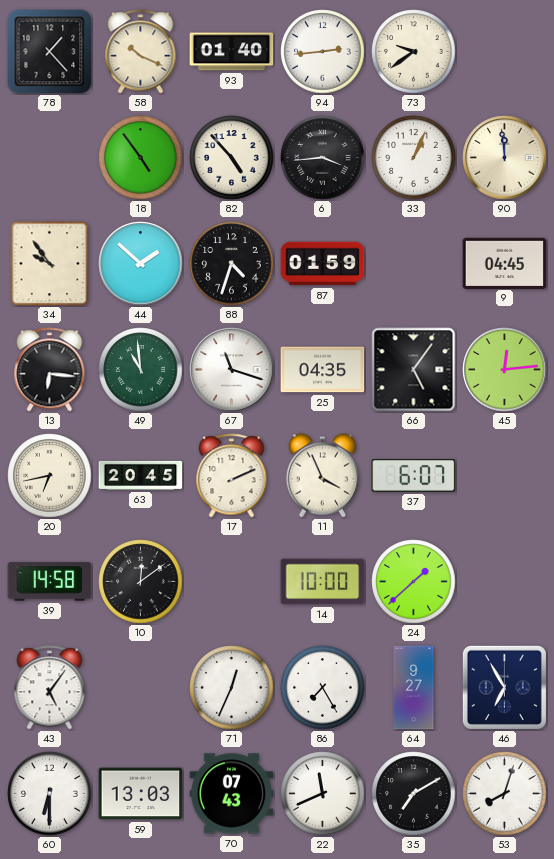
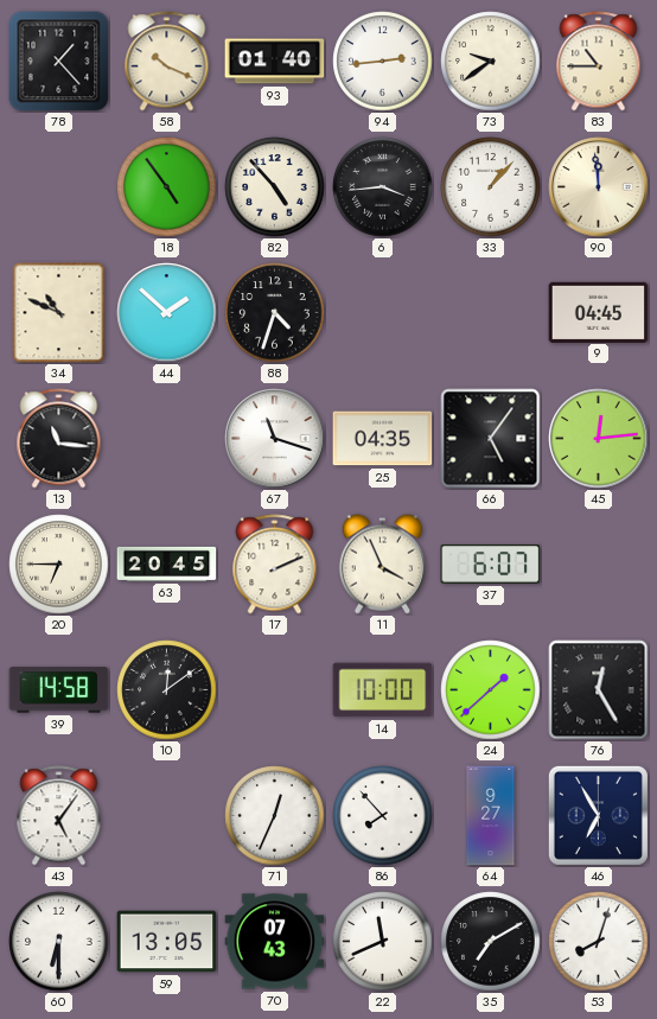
83: none -> 10:45 (599, 62)
33: 1:04 -> 1:07 (491, 187)
34: 9:54 -> 10:49 (59, 313)
87: 01:59 -> none (323, 264)
13: 6:16 -> 11:16 (59, 439)
49: 10:59 -> none (141, 370)
20: 6:43 -> 6:45 (59, 565)
76: none -> 12:25 (599, 690)
86: 7:25 -> 7:53 (383, 816)
59: 13:03 -> 13:05 (167, 942)
